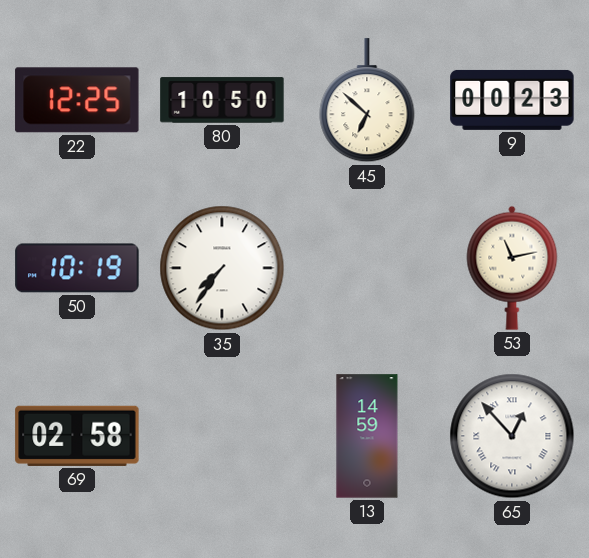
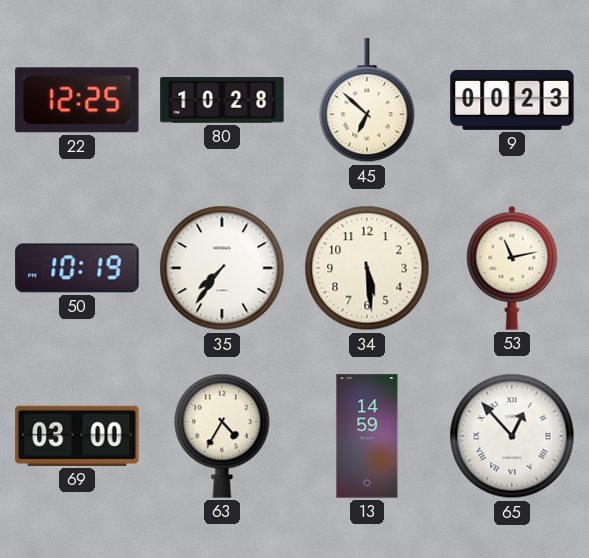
80: 10:50 -> 10:28 (222, 100)
34: none -> 5:29 (367, 268)
69: 02:58 -> 03:00 (77, 436)
63: none -> 4:35 (222, 436)
